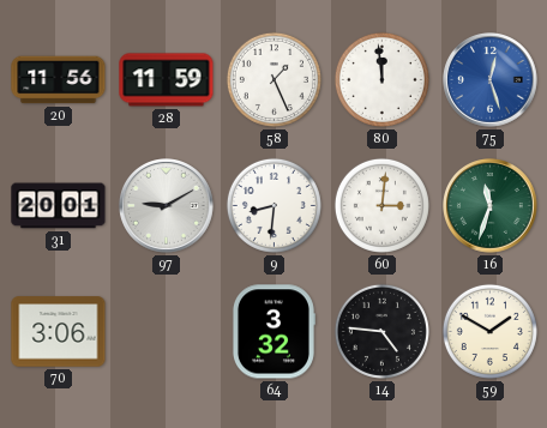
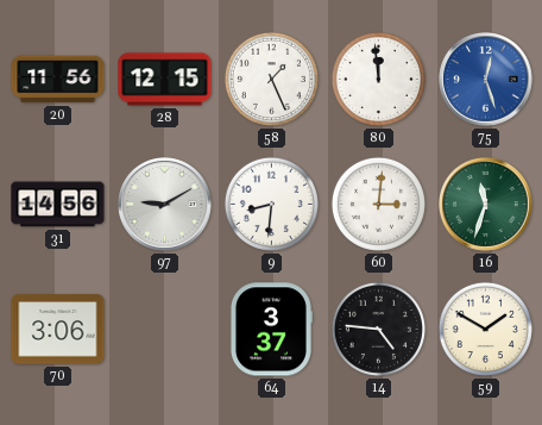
28: 11:59 -> 12:15 (165, 80)
31: 20:01 -> 14:56 (58, 205)
64: 3:32 -> 3:37 (271, 330)
